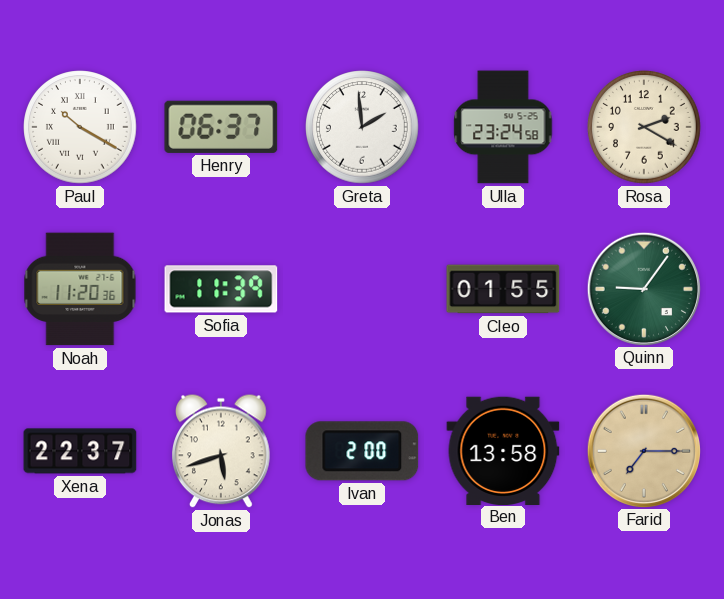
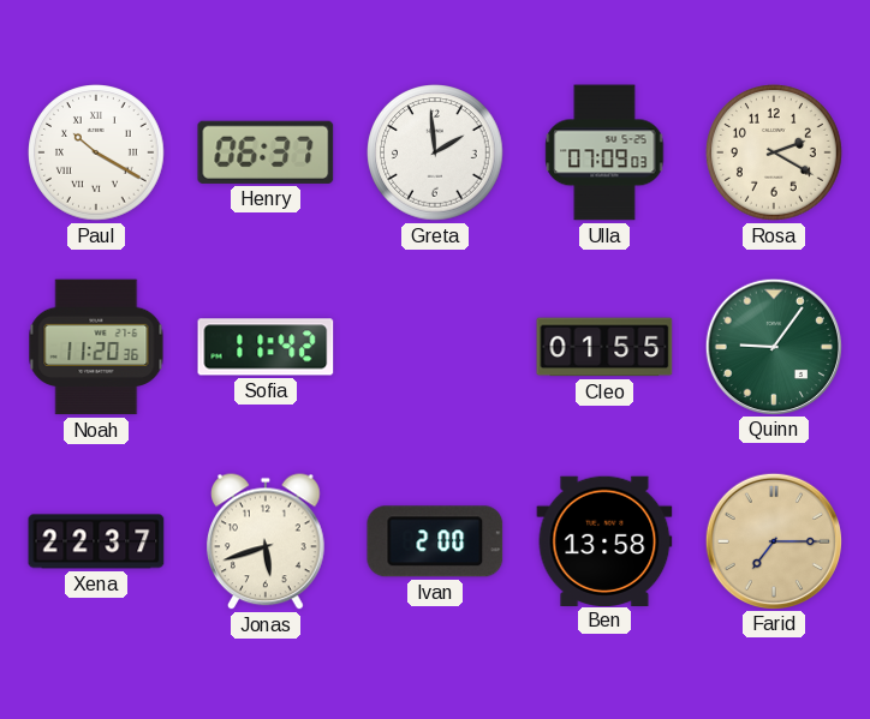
Ulla: 23:24 -> 07:09 (604, 152)
Sofia: 11:39 -> 11:42 (266, 347)
